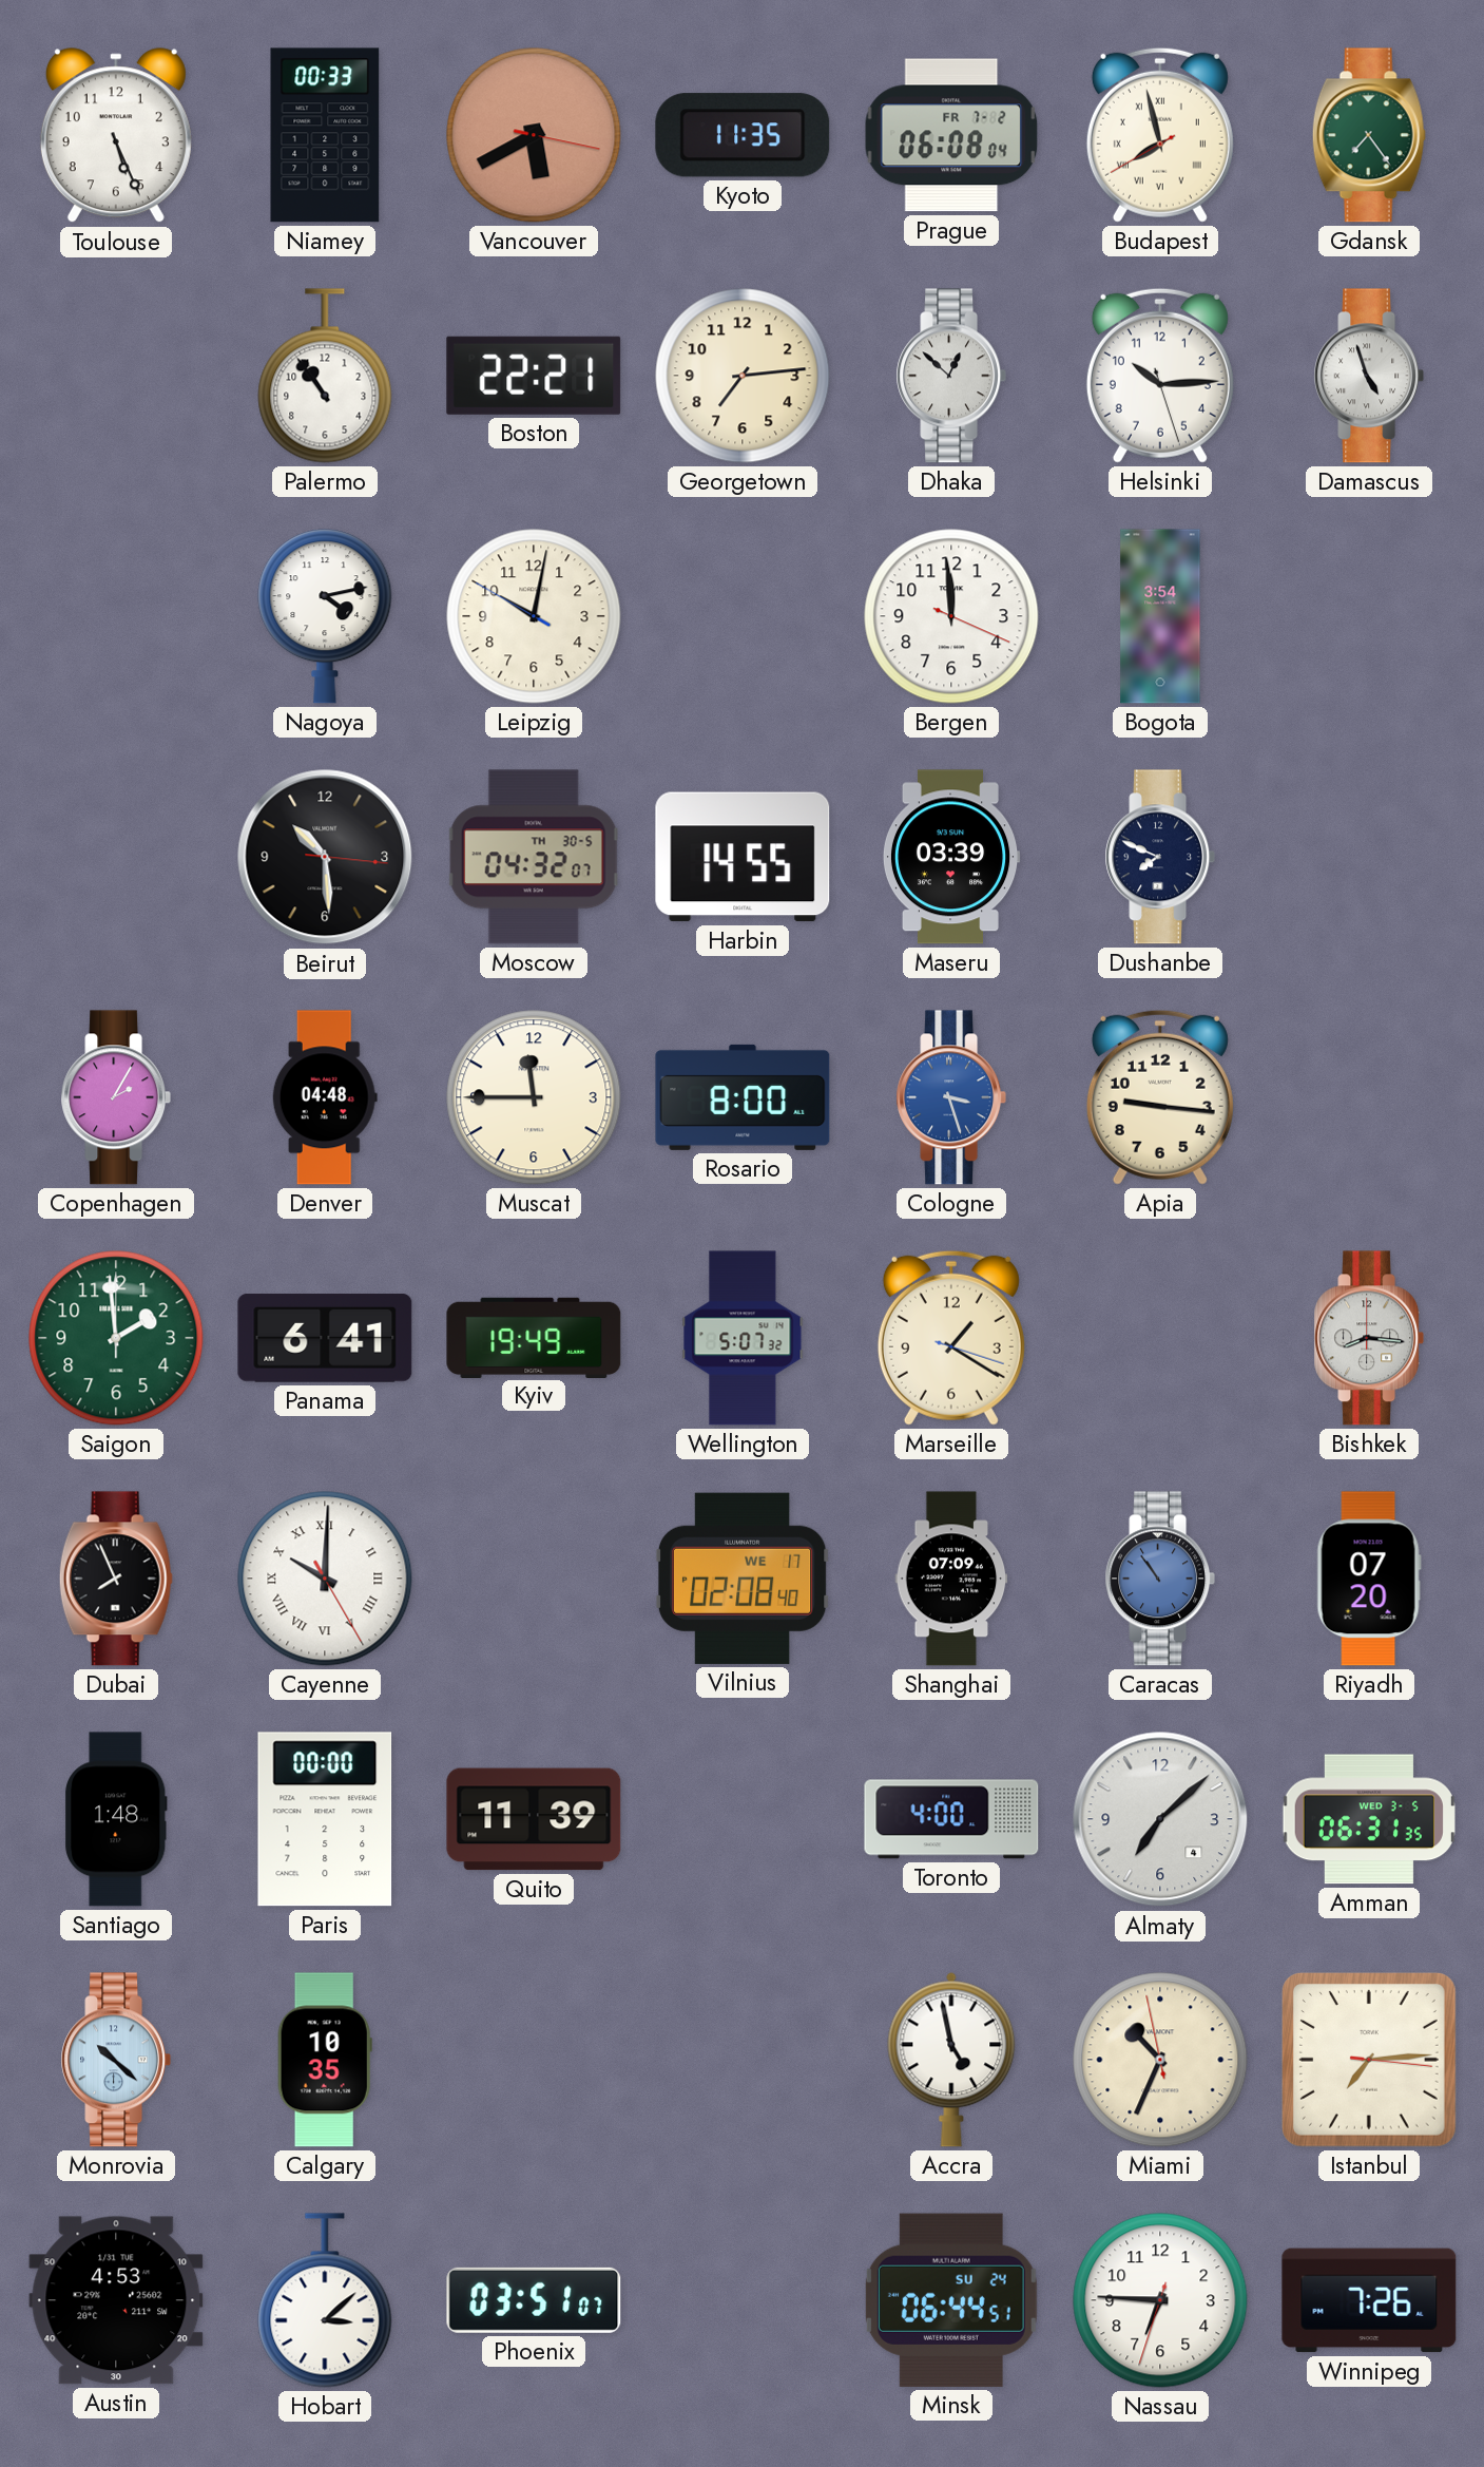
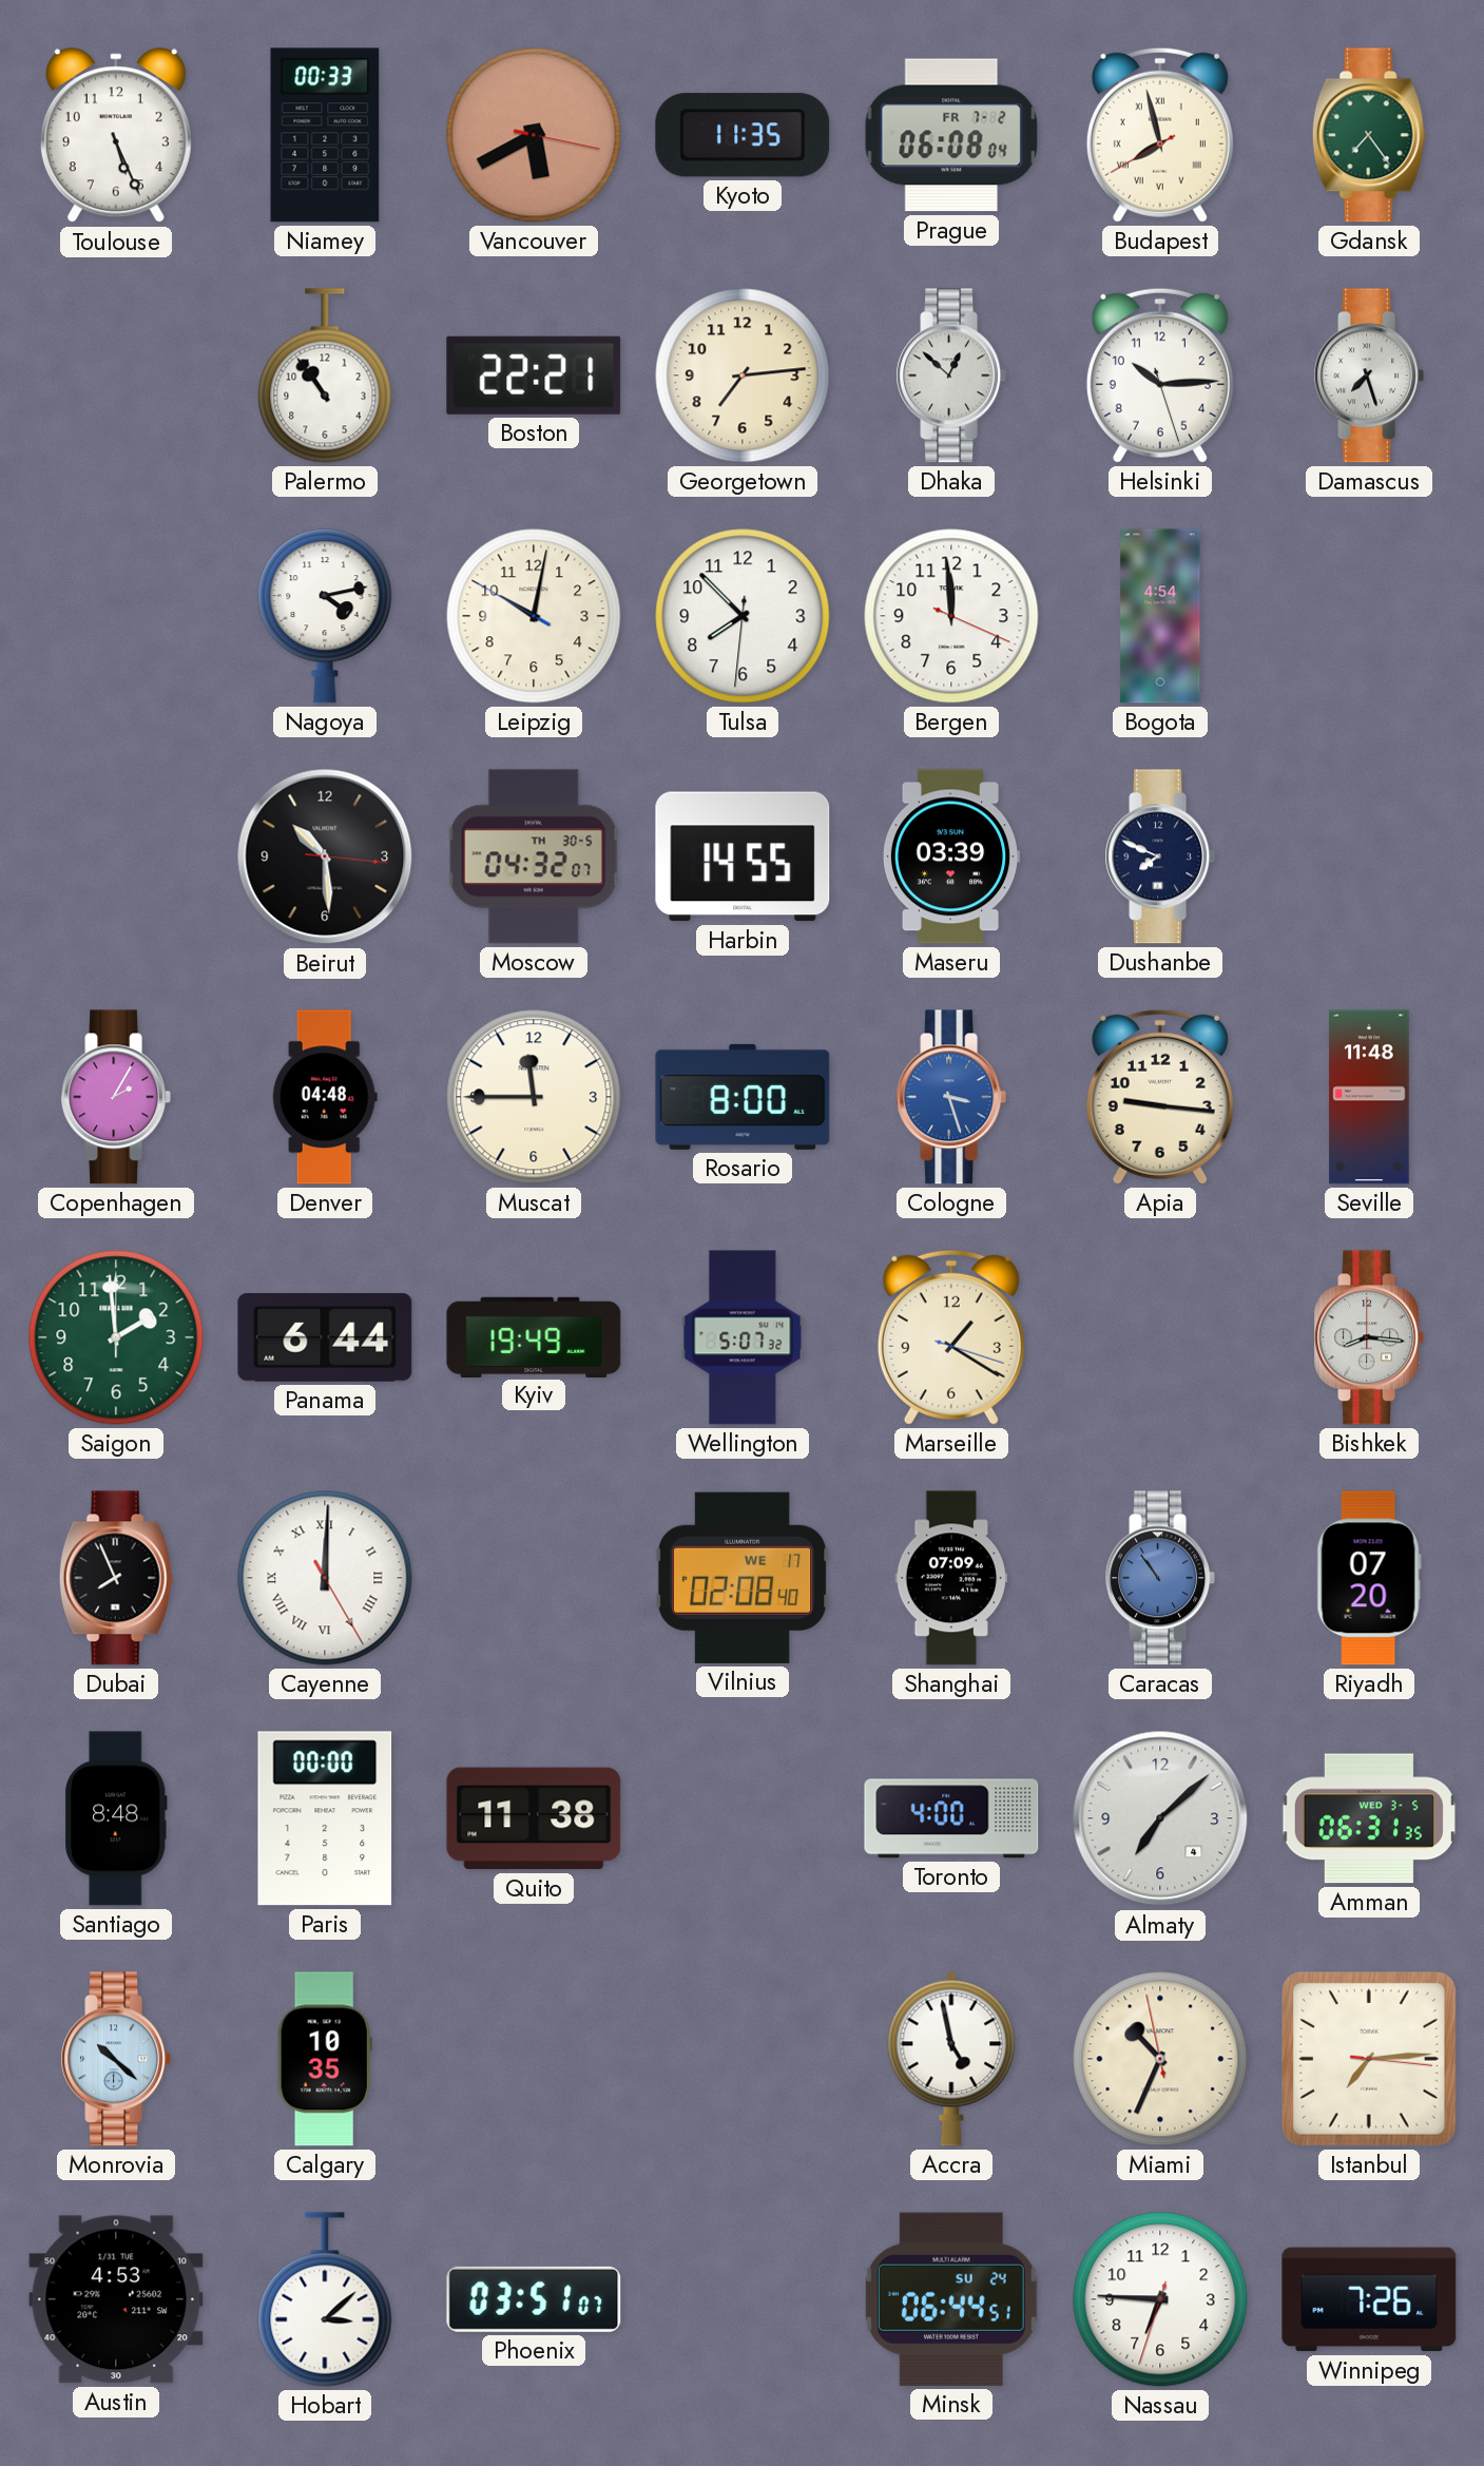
Damascus: 4:57 -> 7:27 (1369, 375)
Tulsa: none -> 7:52 (743, 616)
Bogota: 3:54 -> 4:54 (1160, 616)
Seville: none -> 11:48 (1369, 1097)
Panama: 6:41 -> 6:44 (325, 1337)
Cayenne: 10:00 -> 12:00 (325, 1578)
Santiago: 1:48 -> 8:48 (116, 1818)
Quito: 11:39 -> 11:38 (534, 1818)
